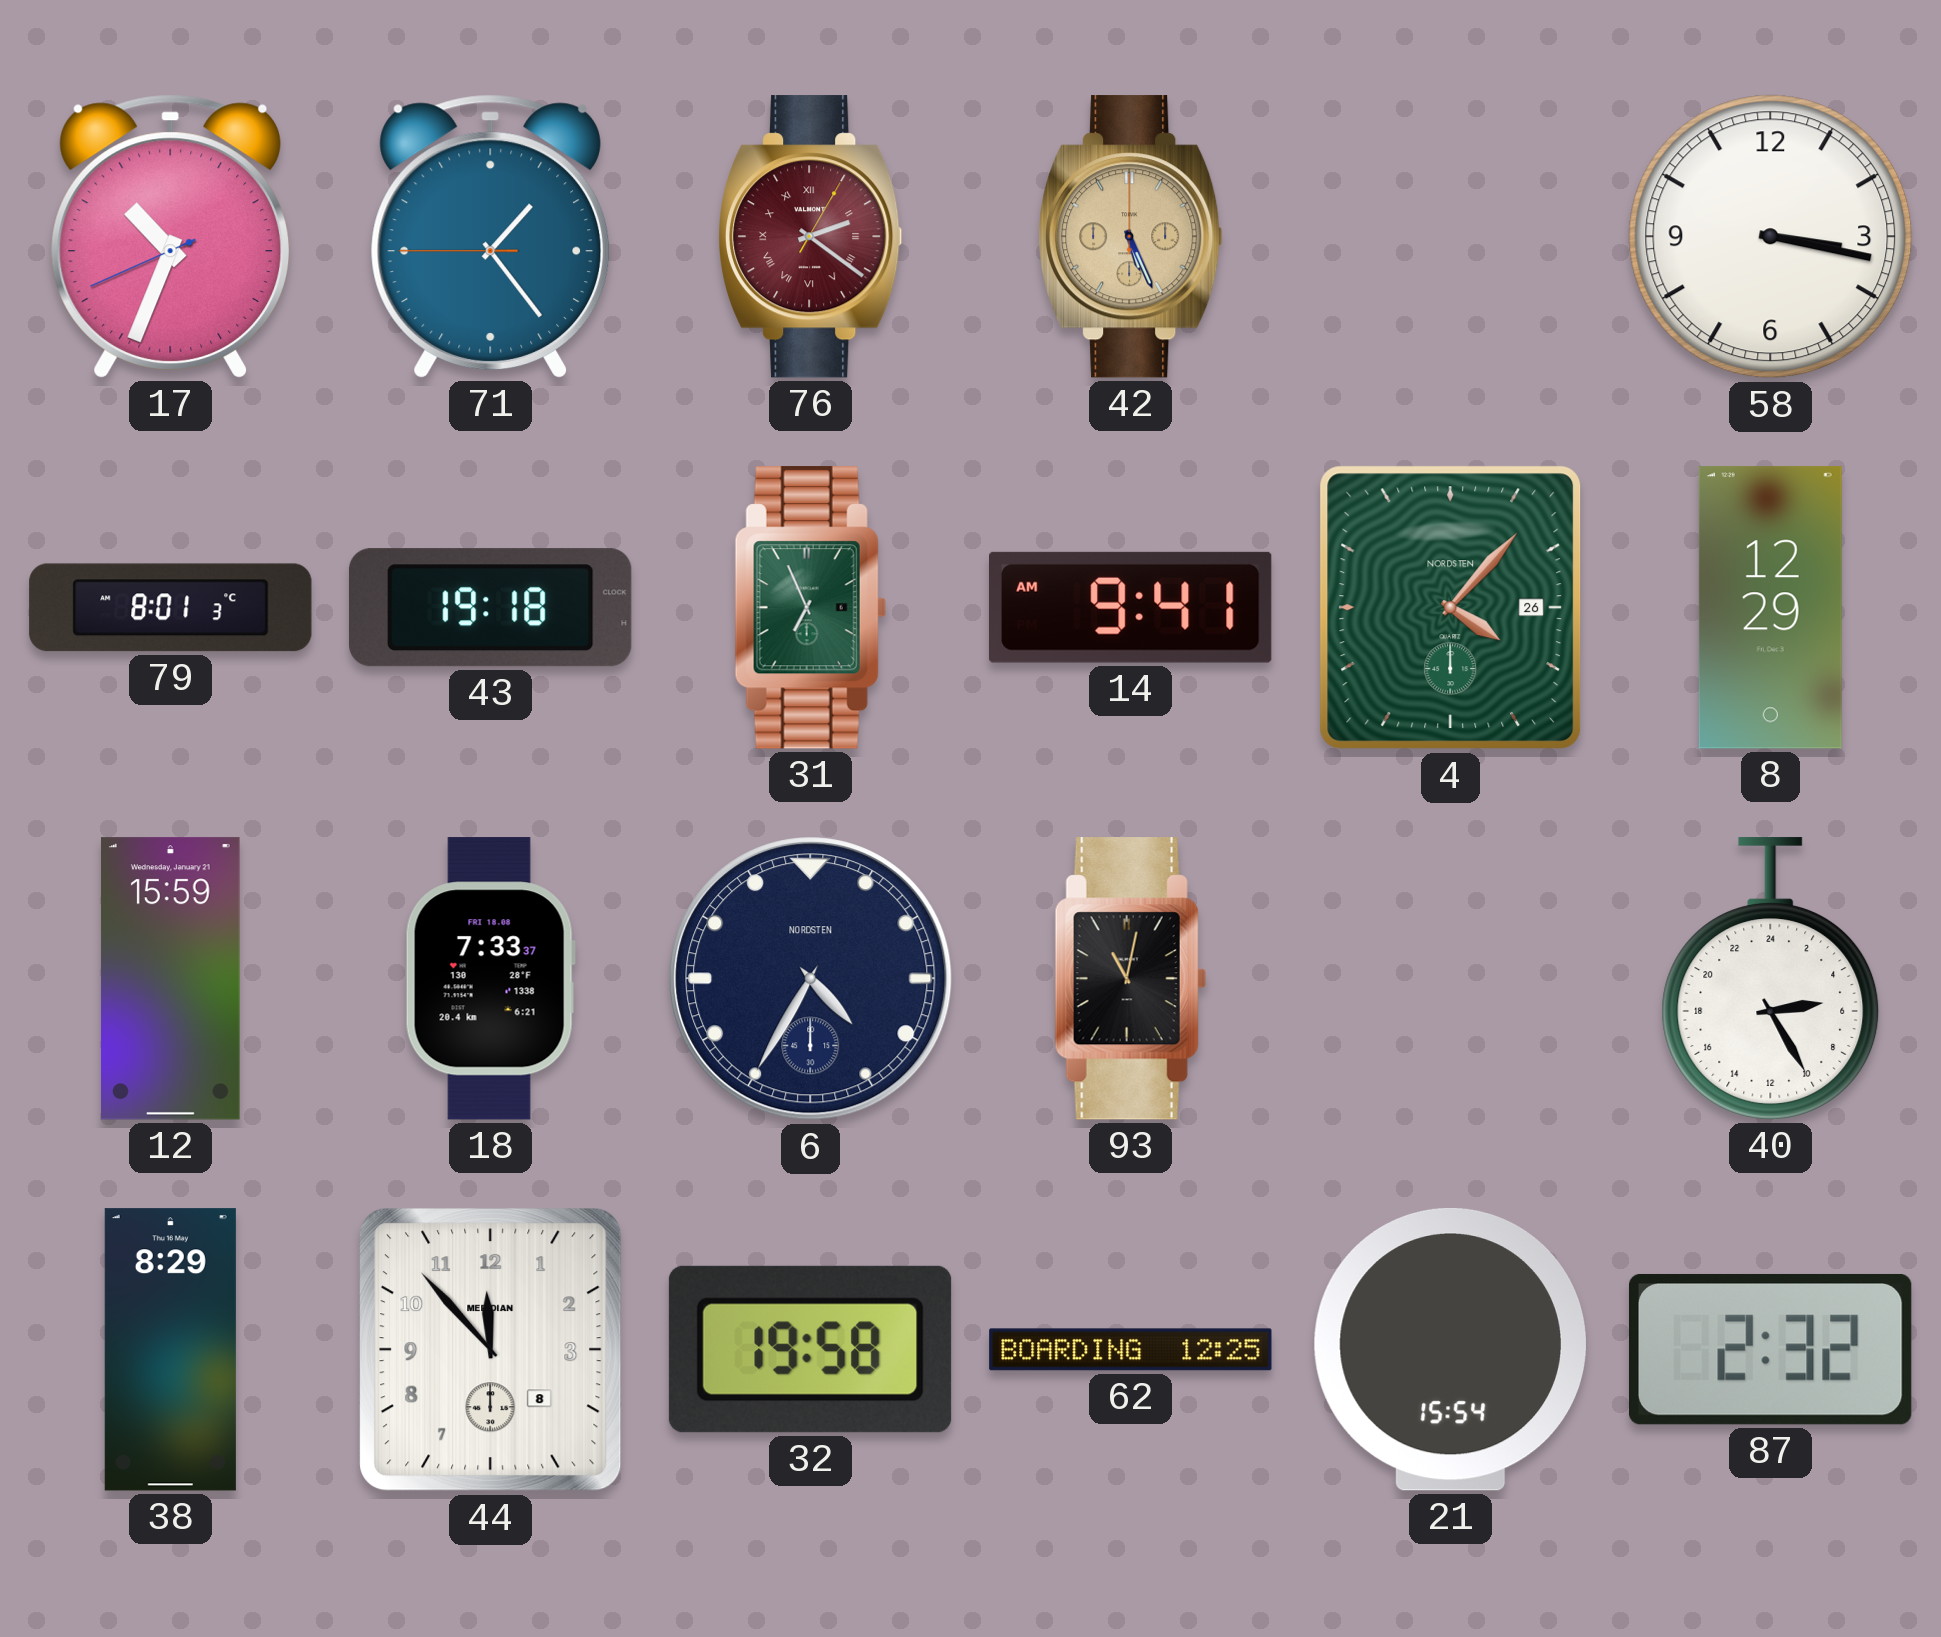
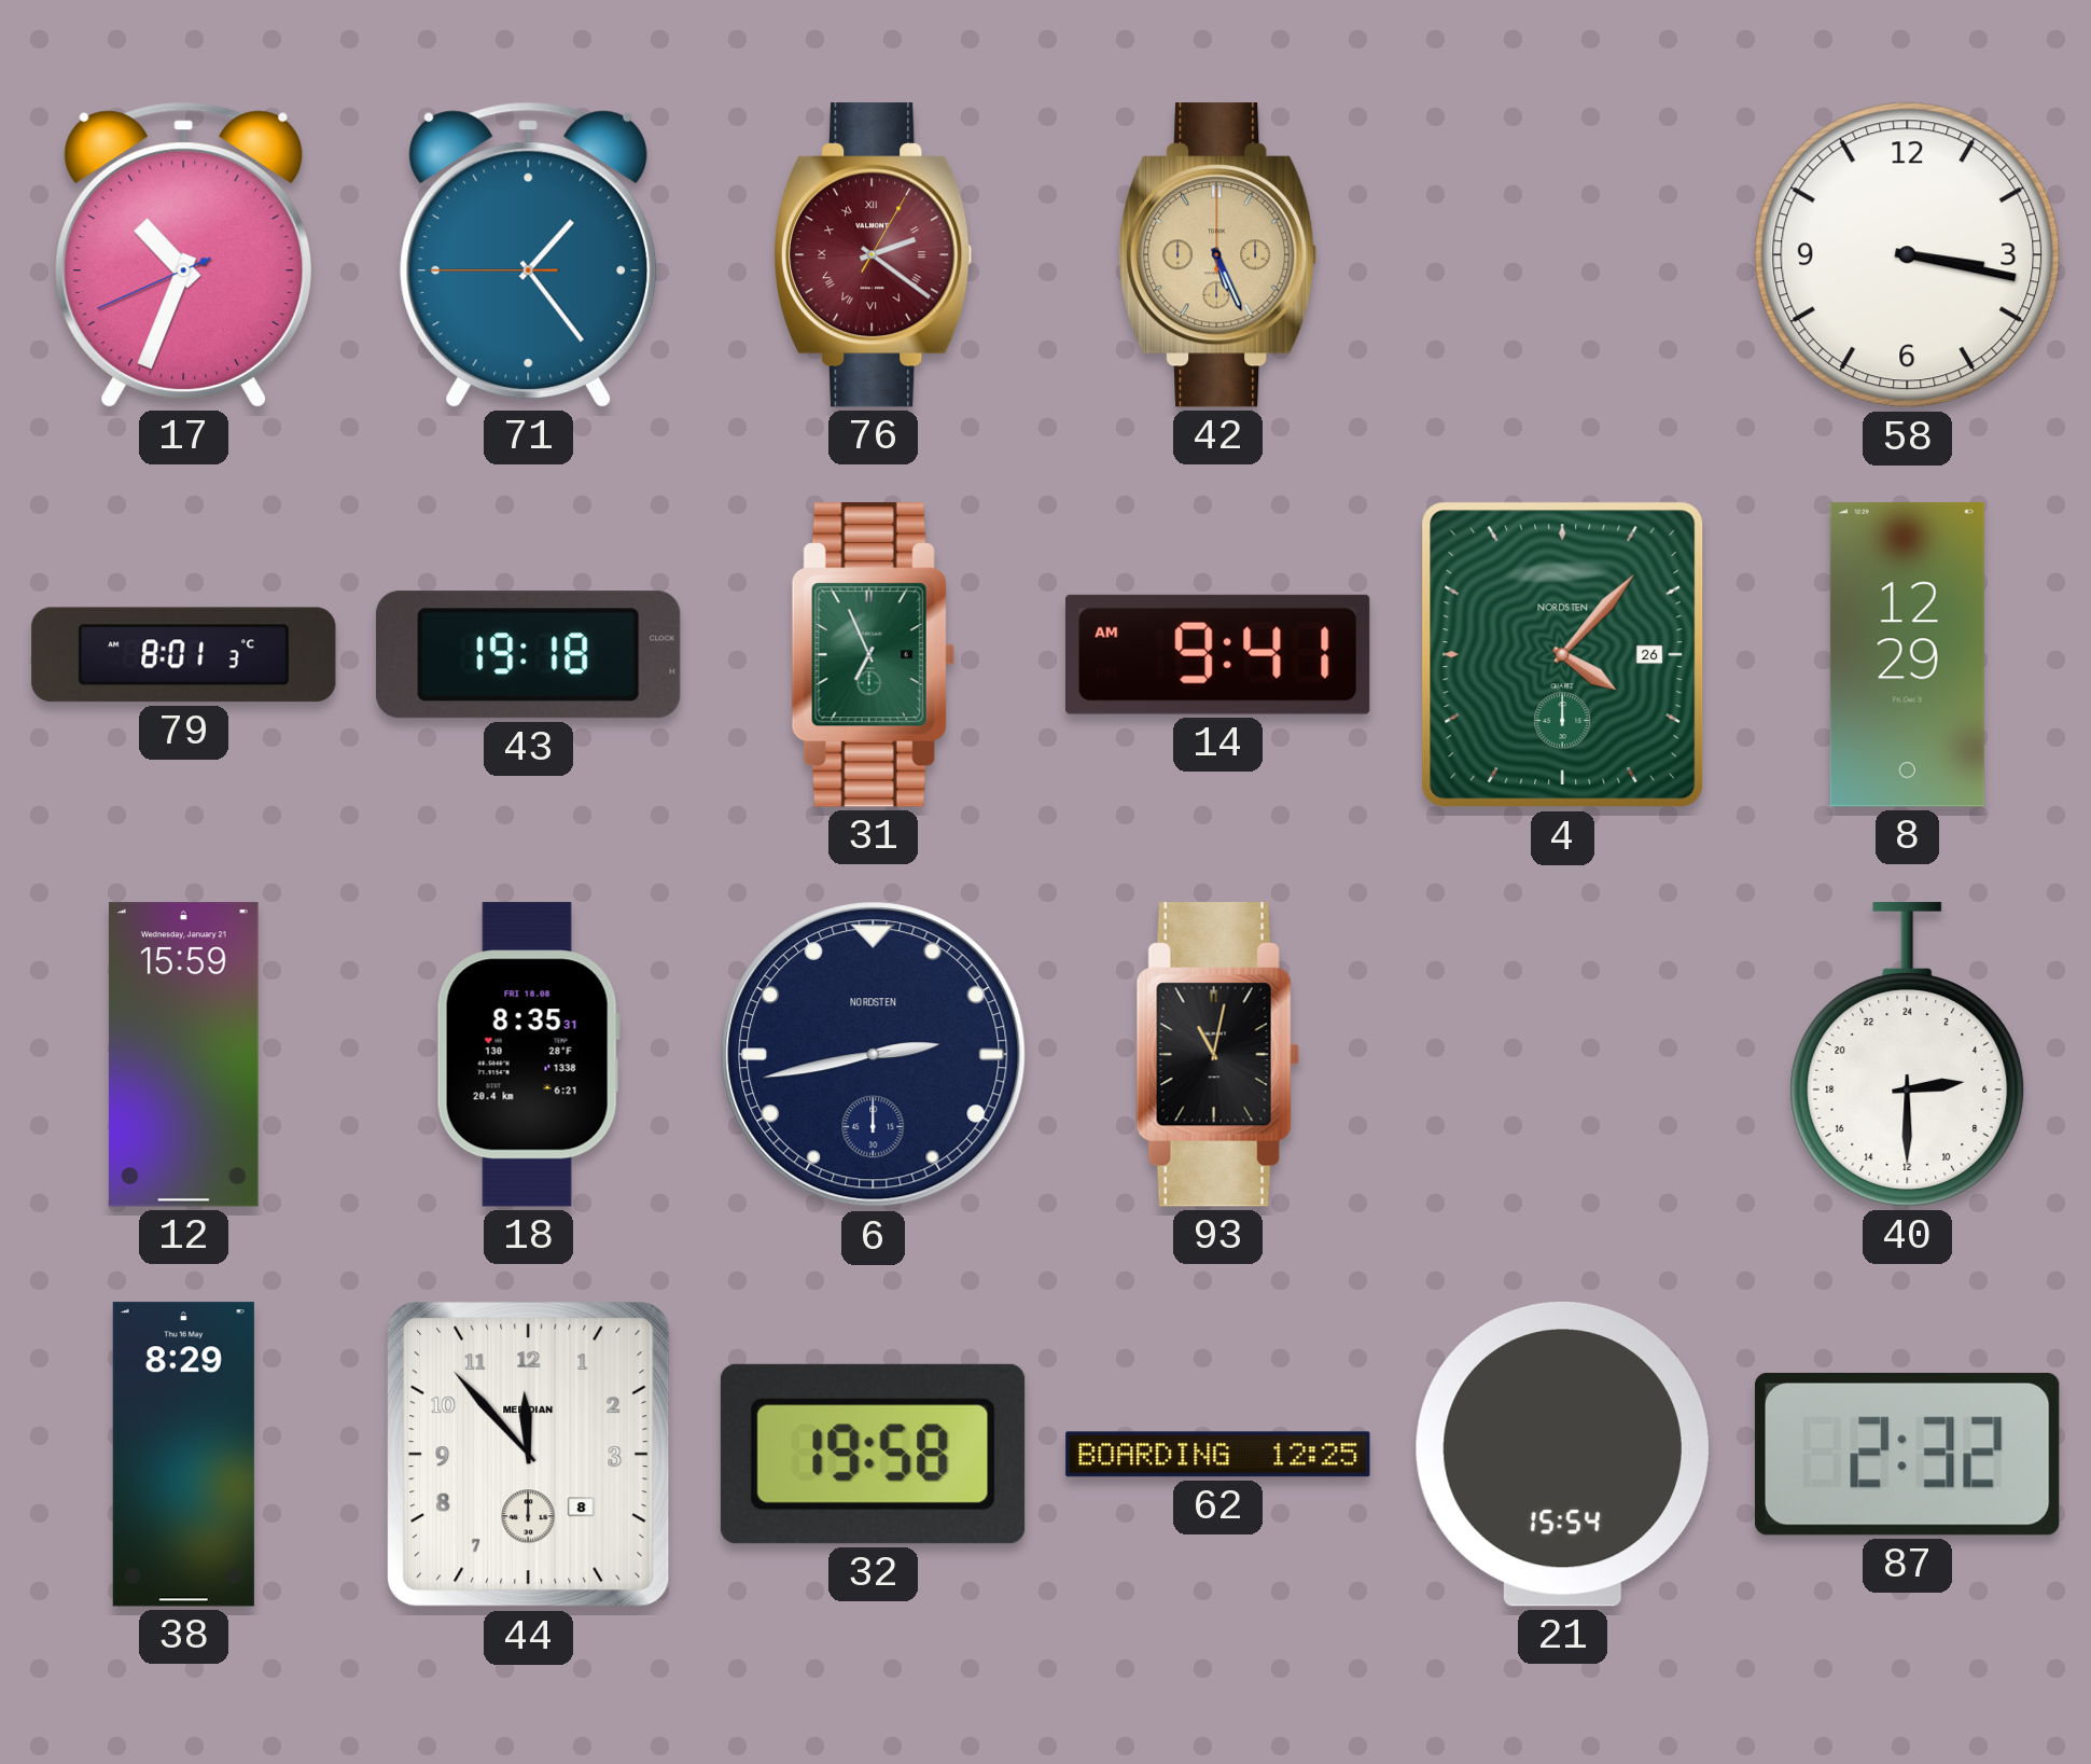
18: 7:33 -> 8:35 (528, 1055)
6: 4:35 -> 2:43 (874, 1055)
40: 5:25 -> 5:30 (1908, 1055)
